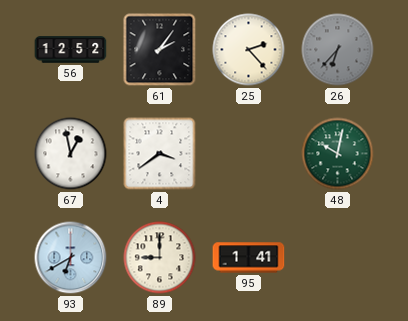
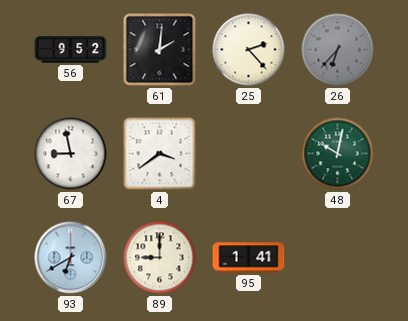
56: 12:52 -> 9:52 (71, 50)
61: 2:06 -> 2:01 (160, 50)
67: 12:58 -> 8:58 (71, 154)
